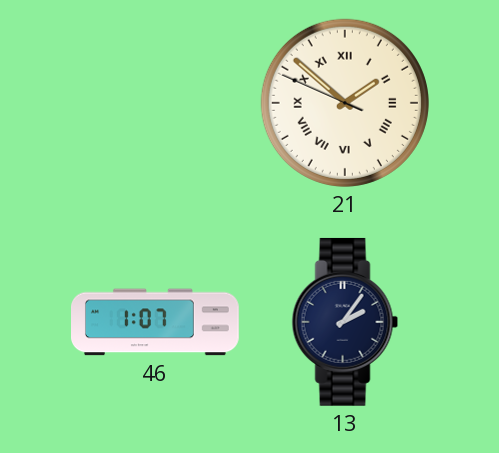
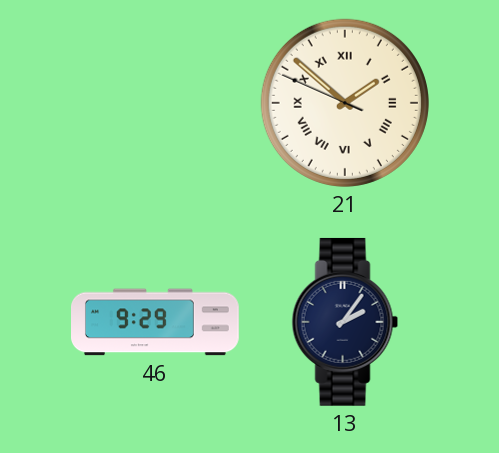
46: 1:07 -> 9:29 (156, 322)
